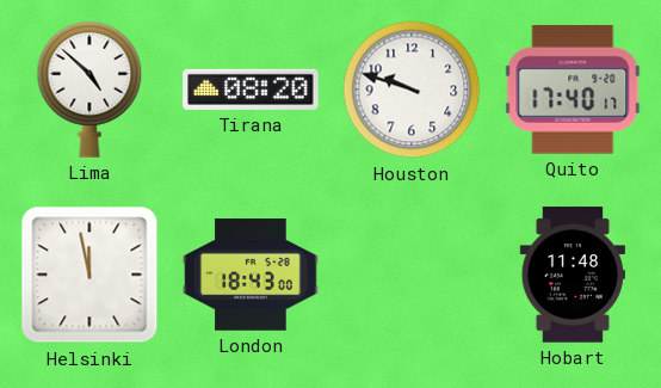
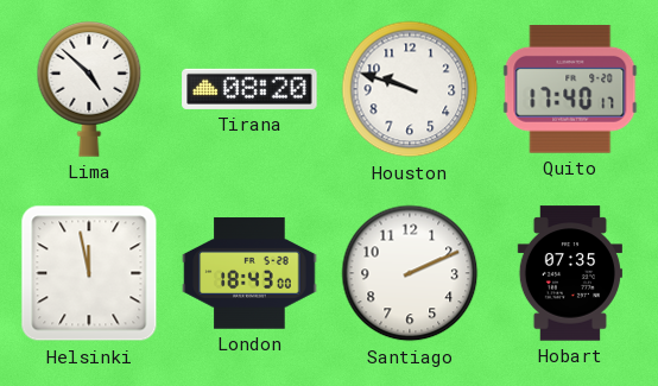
Santiago: none -> 2:11 (410, 273)
Hobart: 11:48 -> 07:35 (570, 273)
